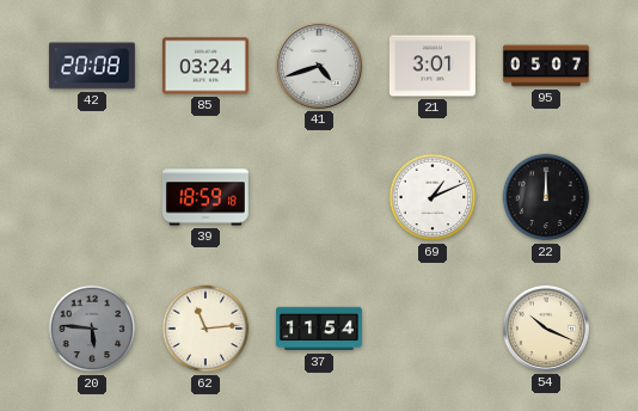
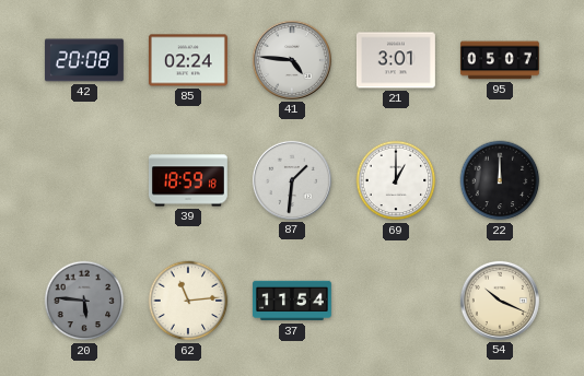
85: 03:24 -> 02:24 (188, 60)
41: 4:42 -> 4:46 (292, 60)
87: none -> 1:31 (292, 180)
69: 1:11 -> 1:00 (396, 180)
